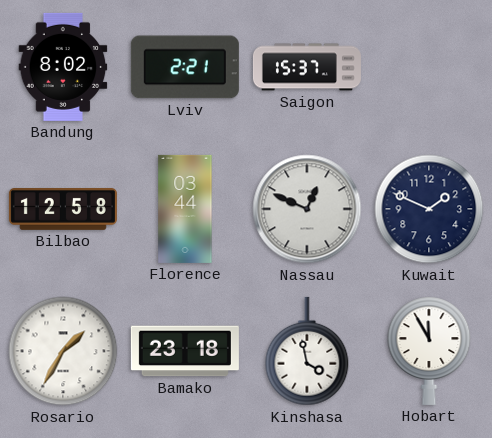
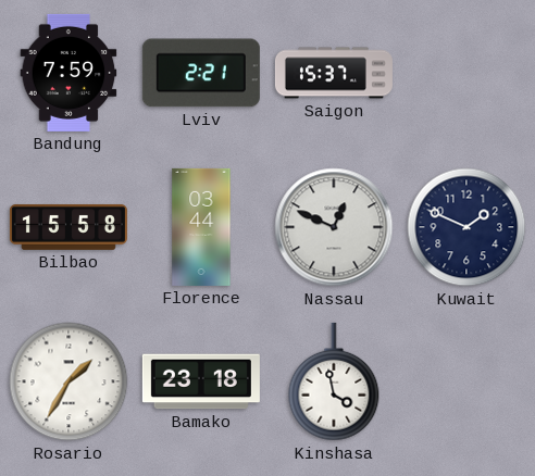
Bandung: 8:02 -> 7:59 (69, 73)
Bilbao: 12:58 -> 15:58 (69, 228)
Hobart: 11:55 -> none (429, 351)
